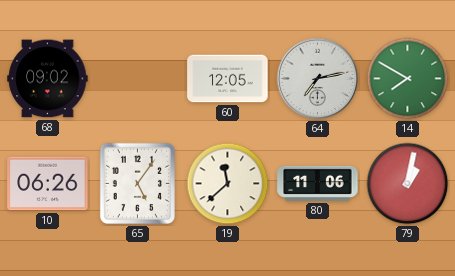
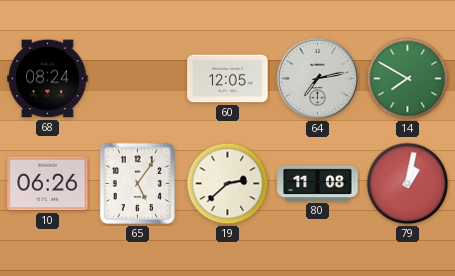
68: 09:02 -> 08:24 (48, 79)
19: 11:38 -> 2:38 (228, 184)
80: 11:06 -> 11:08 (318, 183)
